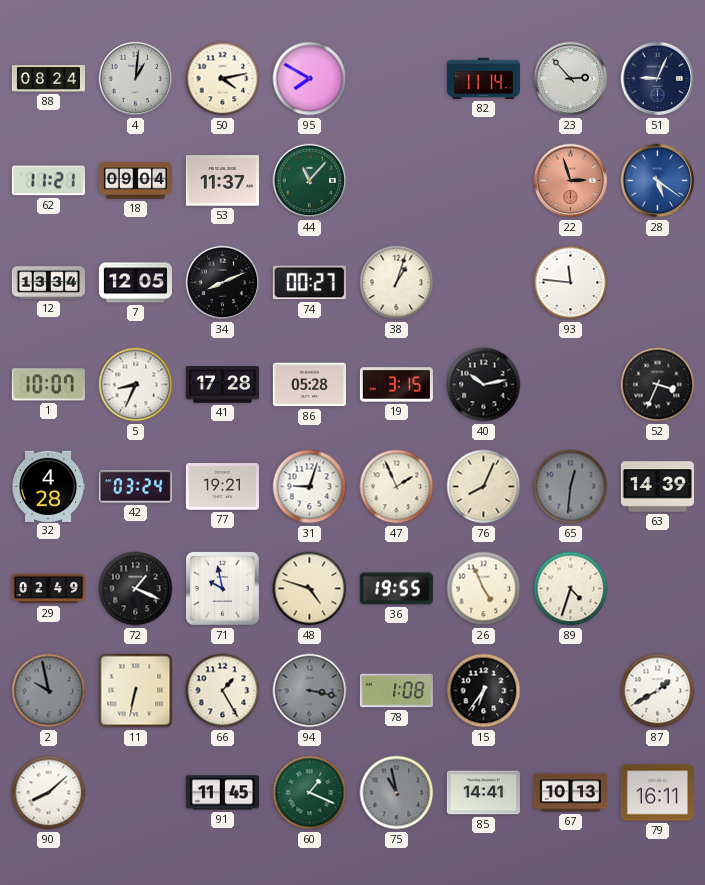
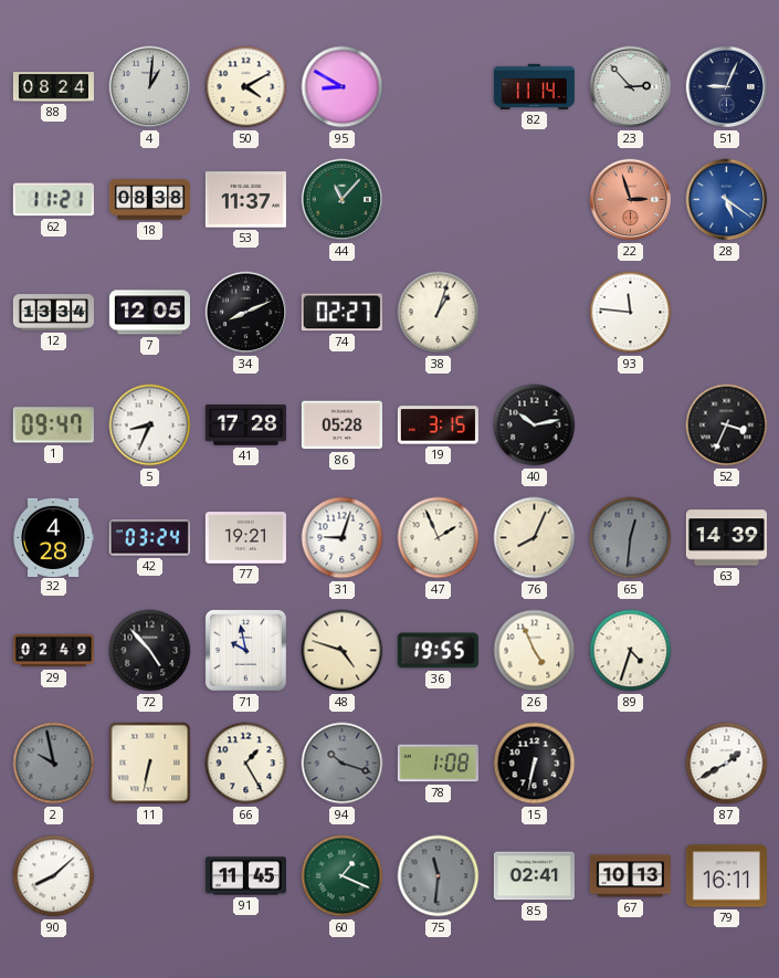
50: 4:13 -> 4:10 (246, 87)
95: 7:50 -> 8:50 (343, 87)
18: 09:04 -> 08:38 (149, 200)
74: 00:27 -> 02:27 (341, 313)
1: 10:07 -> 09:47 (53, 425)
72: 1:19 -> 4:53 (150, 651)
94: 3:17 -> 10:18 (343, 764)
15: 6:36 -> 6:32 (535, 764)
75: 10:58 -> 11:31 (439, 876)
85: 14:41 -> 02:41 (534, 876)
